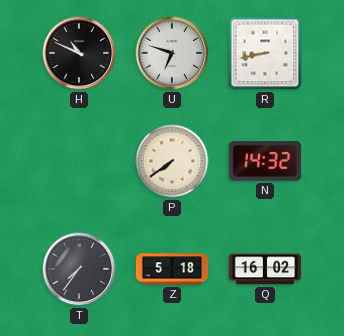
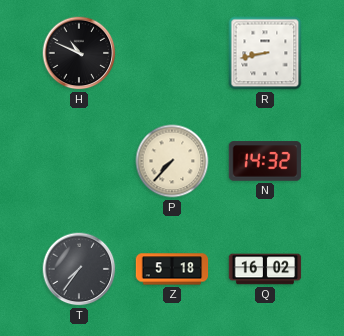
U: 6:48 -> none (172, 53)
P: 7:39 -> 7:37 (172, 161)
